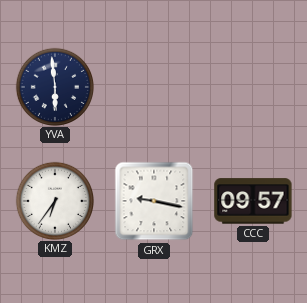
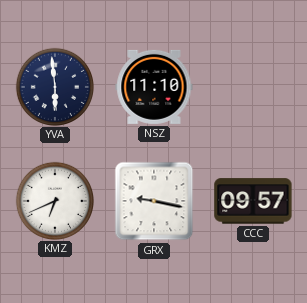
NSZ: none -> 11:10 (154, 87)
KMZ: 6:36 -> 6:41 (54, 200)
